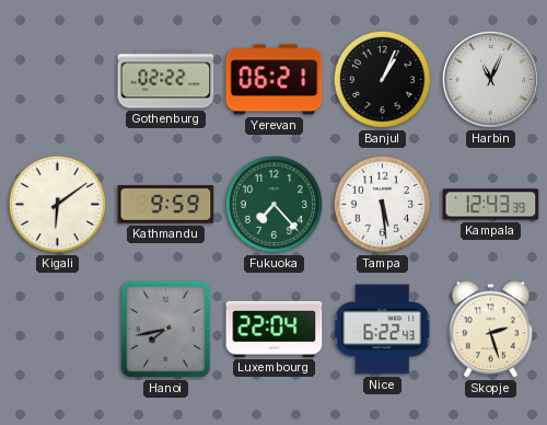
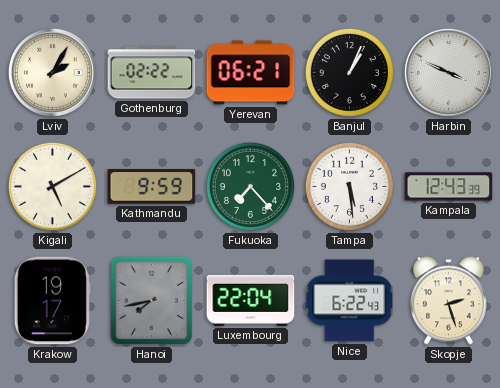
Lviv: none -> 2:05 (52, 72)
Harbin: 11:04 -> 3:49 (448, 72)
Kigali: 6:09 -> 5:10 (52, 186)
Krakow: none -> 19:17 (52, 301)
